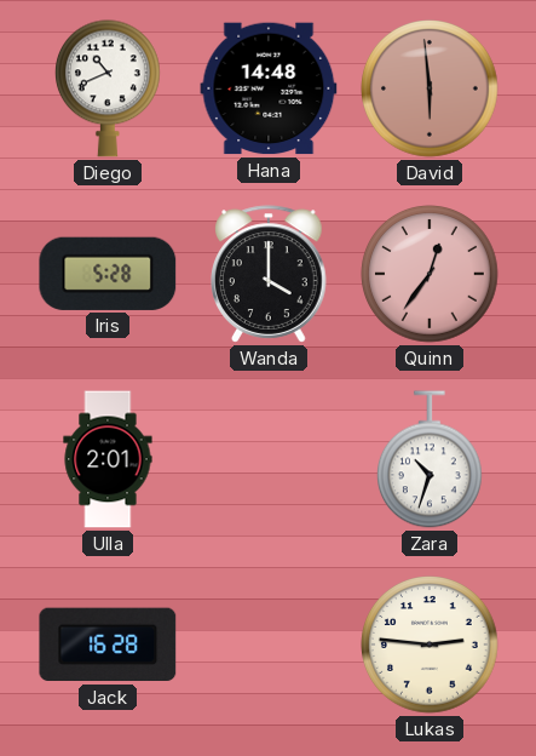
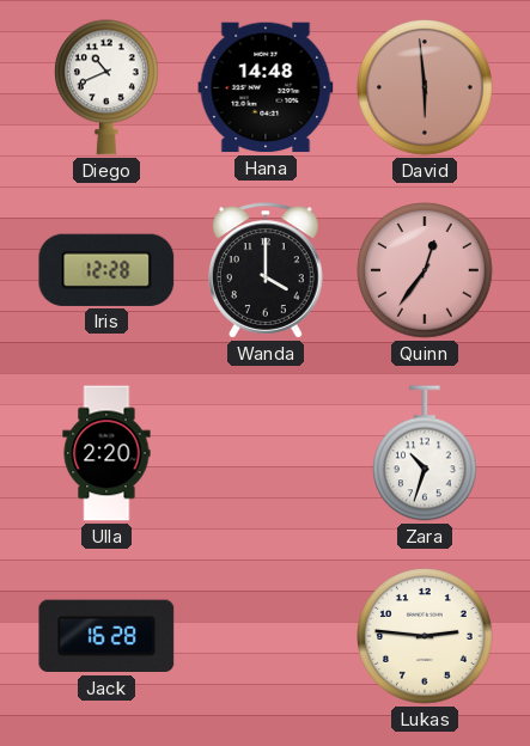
Iris: 5:28 -> 12:28 (106, 270)
Ulla: 2:01 -> 2:20 (106, 453)
